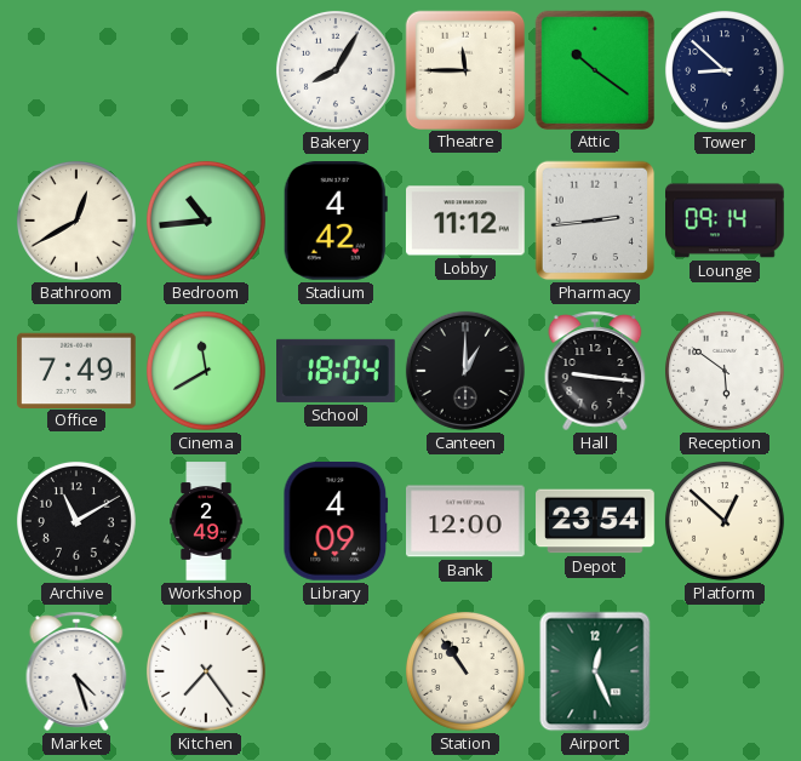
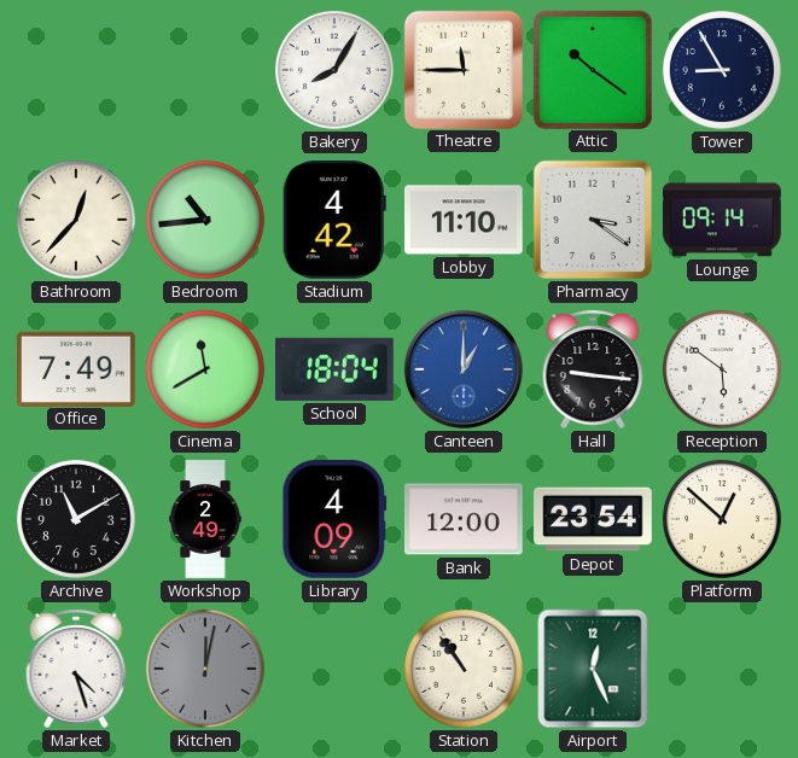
Tower: 8:52 -> 8:55 (722, 70)
Bathroom: 12:40 -> 12:37 (76, 220)
Lobby: 11:12 -> 11:10 (465, 220)
Pharmacy: 2:44 -> 3:21 (593, 220)
Canteen dial: black -> blue (464, 369)
Kitchen: 7:24 -> 12:02 (205, 669)
Kitchen dial: white -> grey (205, 669)
